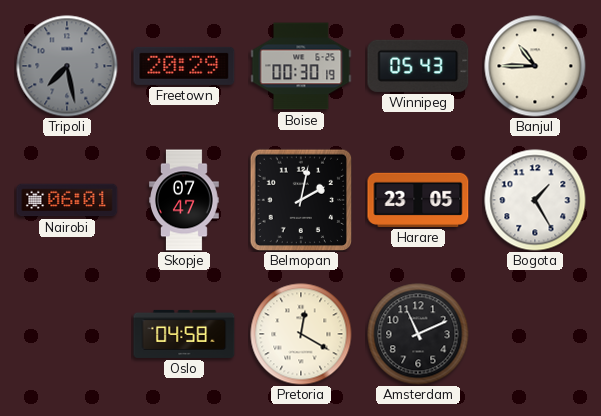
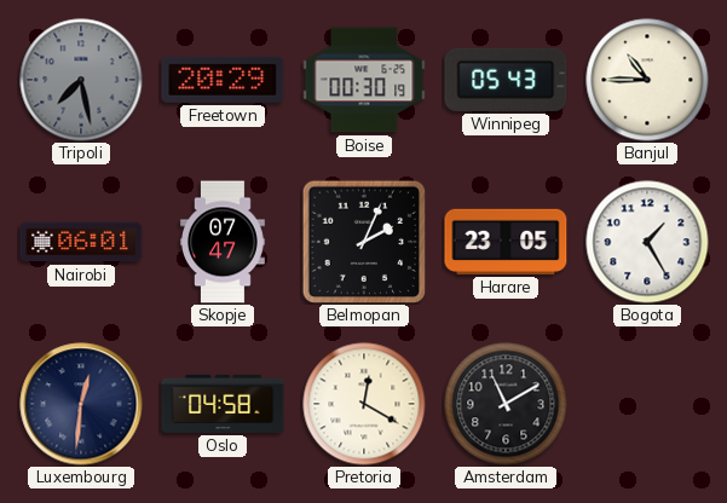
Belmopan: 2:02 -> 2:04 (364, 242)
Luxembourg: none -> 12:31 (81, 404)
Amsterdam: 11:11 -> 11:10 (506, 404)
